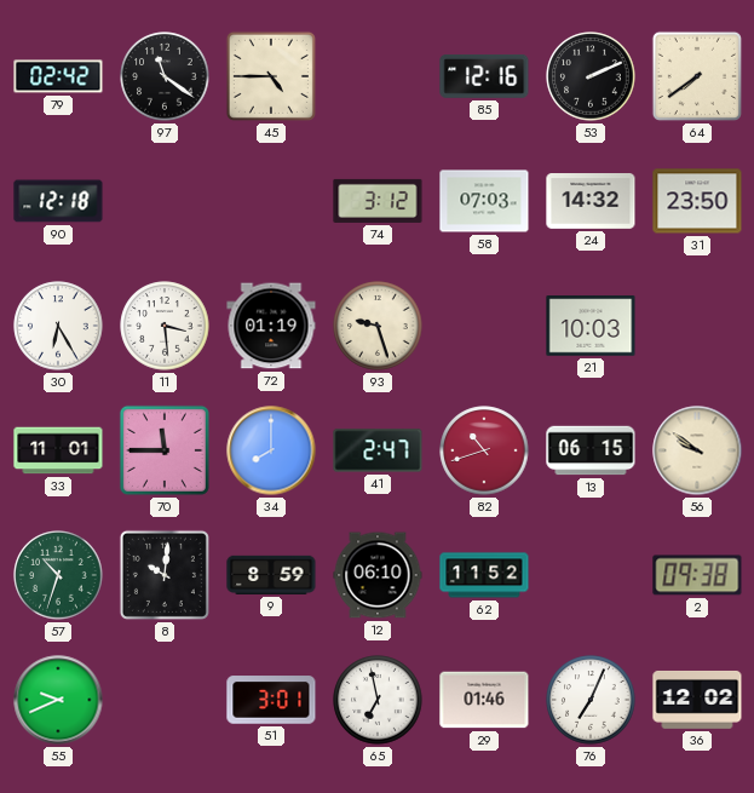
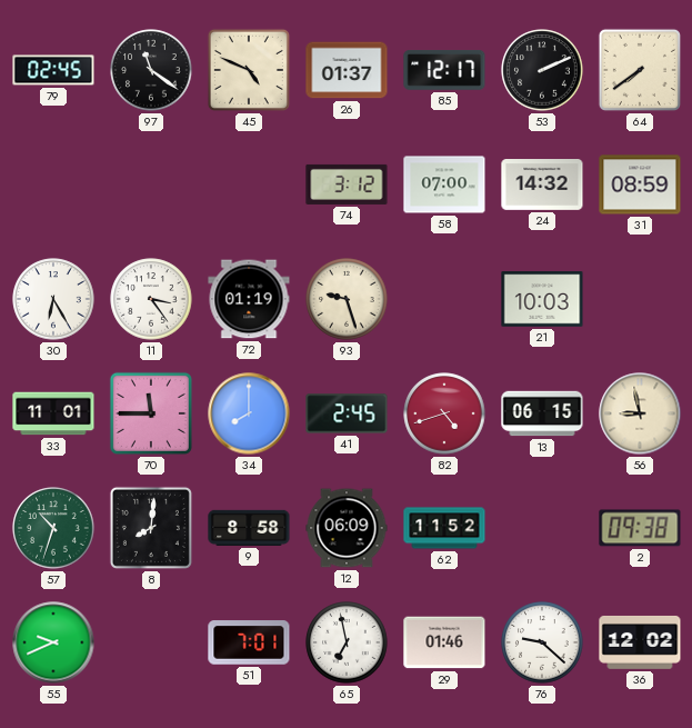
79: 02:42 -> 02:45 (53, 70)
45: 4:45 -> 4:49 (249, 70)
26: none -> 01:37 (347, 70)
85: 12:16 -> 12:17 (444, 70)
90: 12:18 -> none (58, 201)
58: 07:03 -> 07:00 (444, 185)
31: 23:50 -> 08:59 (640, 185)
11: 3:29 -> 3:24 (151, 299)
41: 2:47 -> 2:45 (347, 413)
82: 10:42 -> 4:42 (444, 413)
56: 9:51 -> 8:58 (640, 413)
8: 10:01 -> 8:01 (151, 528)
9: 8:59 -> 8:58 (249, 528)
12: 06:10 -> 06:09 (347, 528)
51: 3:01 -> 7:01 (249, 642)
76: 7:04 -> 9:22 (542, 642)
